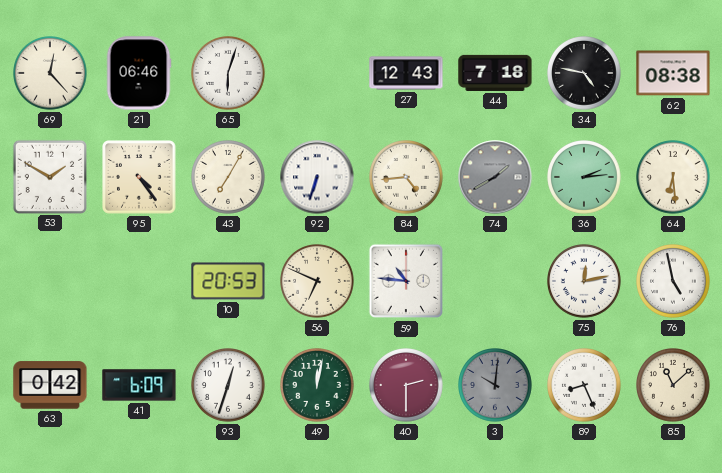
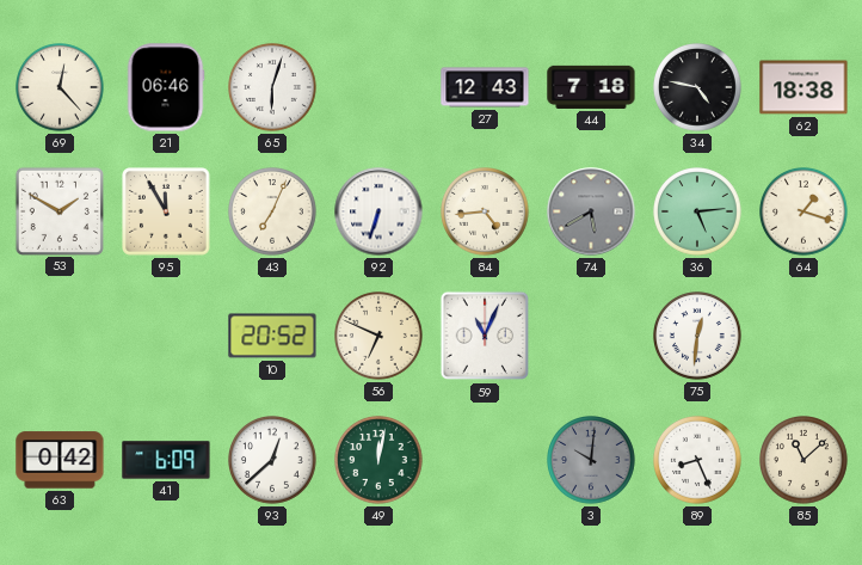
62: 08:38 -> 18:38 (803, 87)
95: 4:24 -> 11:55 (166, 211)
43: 7:05 -> 7:04 (273, 213)
74: 1:40 -> 5:40 (591, 211)
36: 2:14 -> 5:14 (698, 213)
64: 6:29 -> 1:18 (805, 213)
10: 20:53 -> 20:52 (272, 336)
59: 10:46 -> 11:04 (485, 336)
75: 12:13 -> 12:31 (698, 337)
76: 4:58 -> none (674, 282)
93: 12:33 -> 12:38 (273, 461)
40: 2:30 -> none (407, 386)
